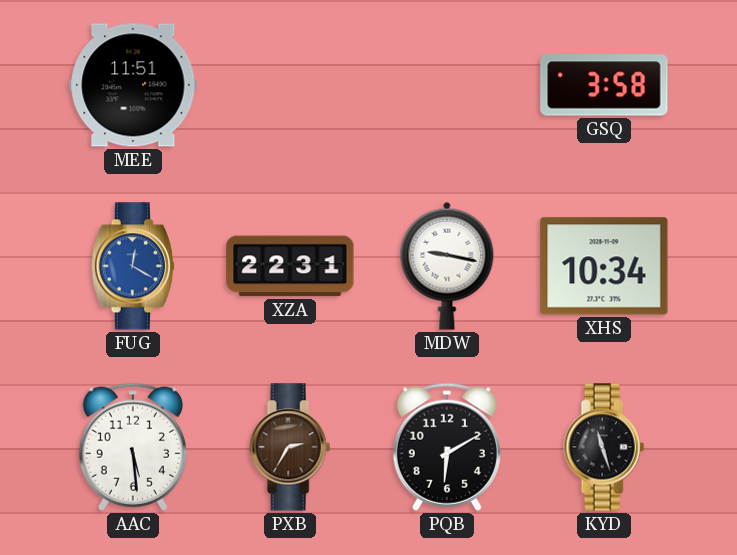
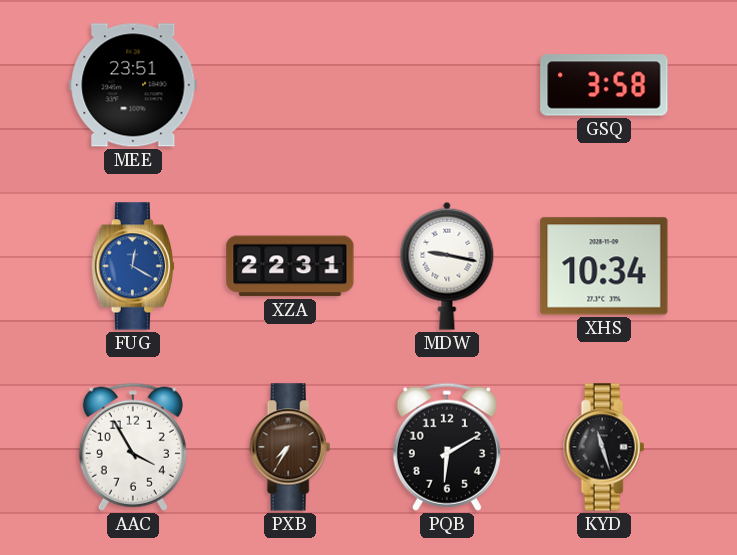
MEE: 11:51 -> 23:51 (133, 85)
AAC: 5:29 -> 3:55 (133, 447)
PXB: 2:35 -> 7:35 (290, 447)
